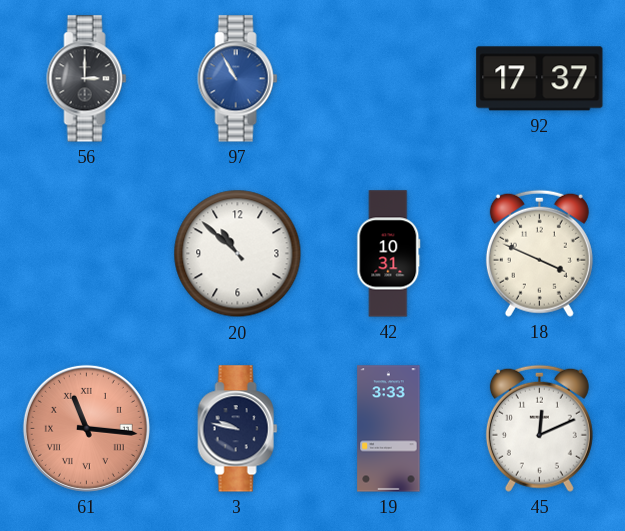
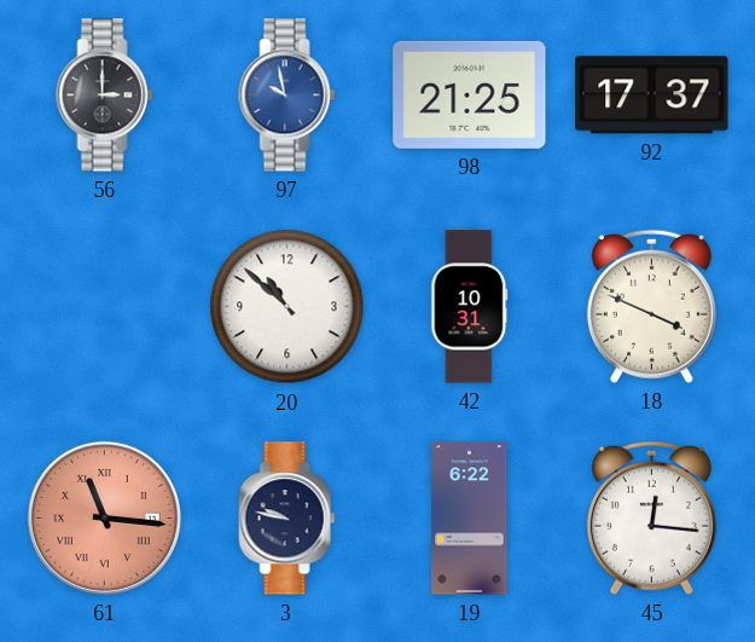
97: 10:55 -> 9:58 (288, 96)
98: none -> 21:25 (470, 94)
19: 3:33 -> 6:22 (470, 519)
45: 12:11 -> 12:16 (651, 517)
